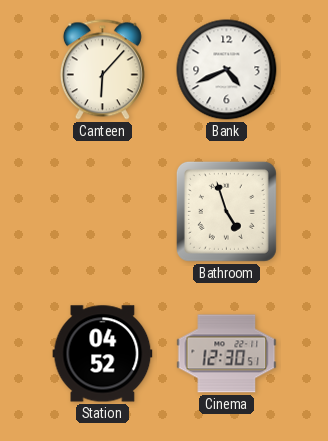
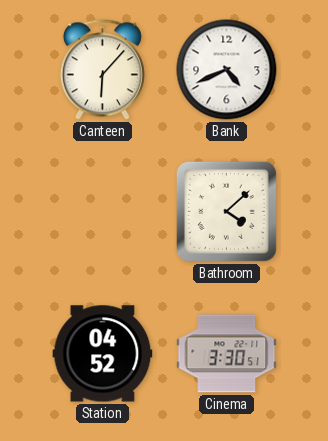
Bathroom: 4:57 -> 4:08 (226, 211)
Cinema: 12:30 -> 3:30 (227, 354)
